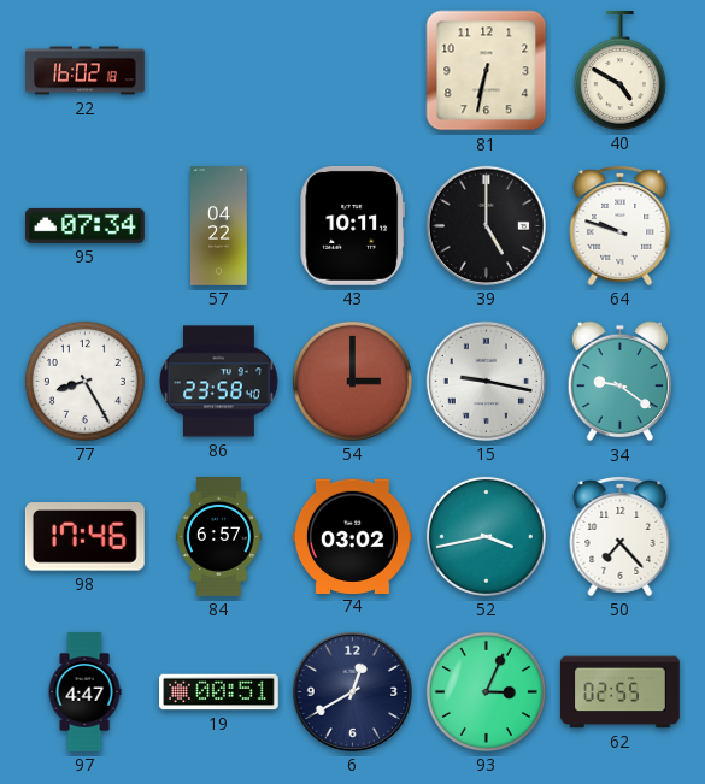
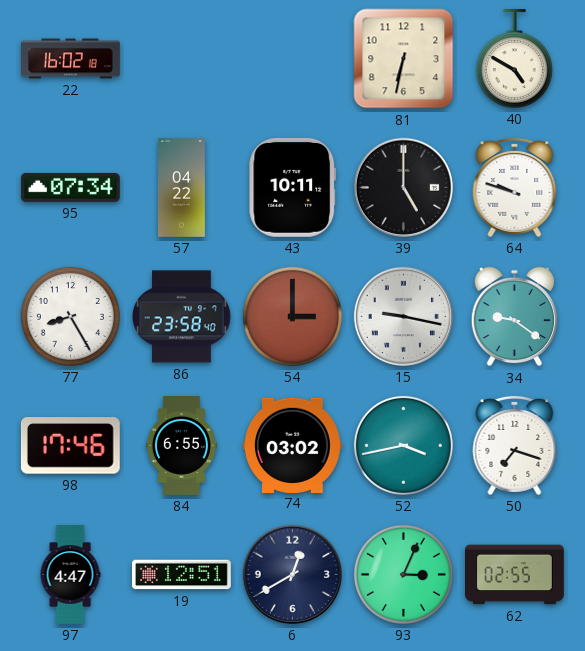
84: 6:57 -> 6:55 (181, 446)
50: 7:23 -> 7:18 (515, 445)
19: 00:51 -> 12:51 (182, 575)
